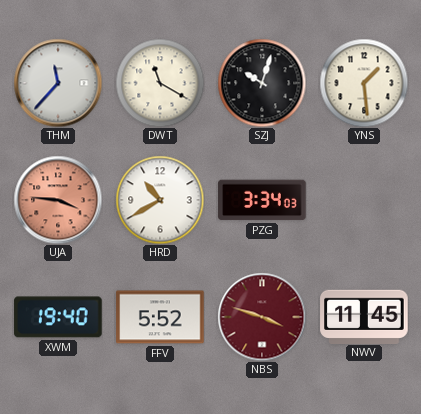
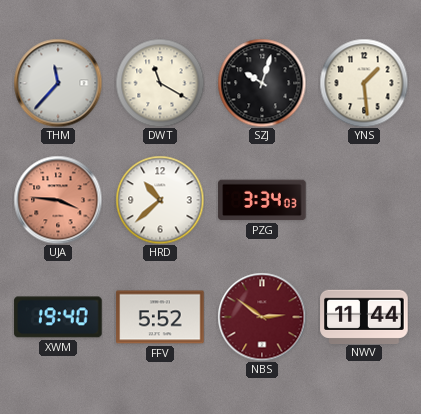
HRD: 10:40 -> 10:38 (160, 200)
NBS: 3:48 -> 2:51 (262, 317)
NWV: 11:45 -> 11:44 (364, 316)
